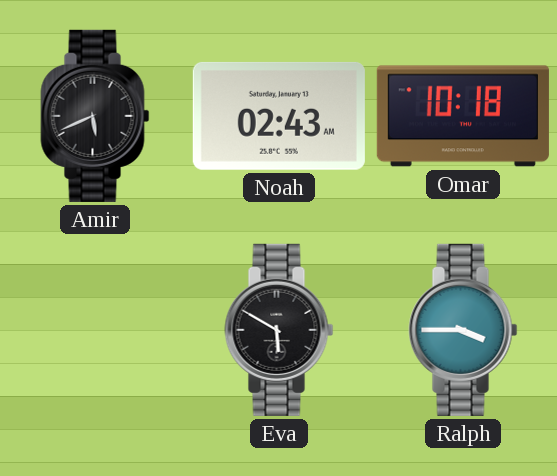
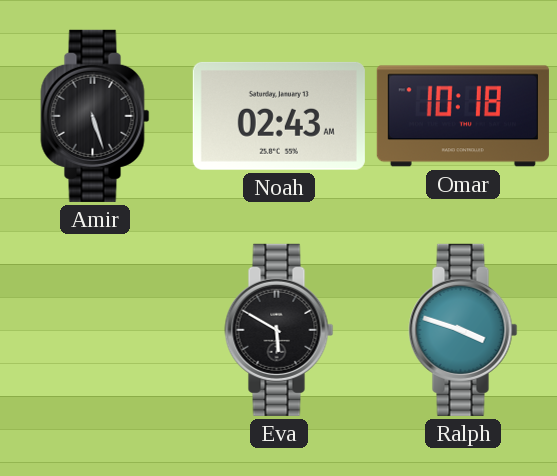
Amir: 5:41 -> 5:27 (95, 116)
Ralph: 3:45 -> 3:48 (463, 330)
